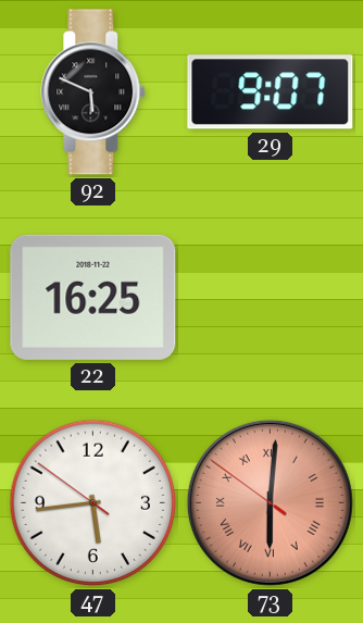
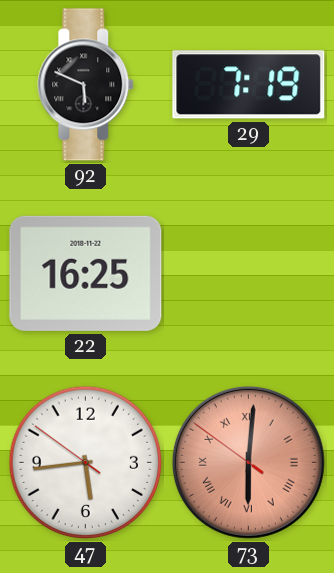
29: 9:07 -> 7:19 (249, 85)
